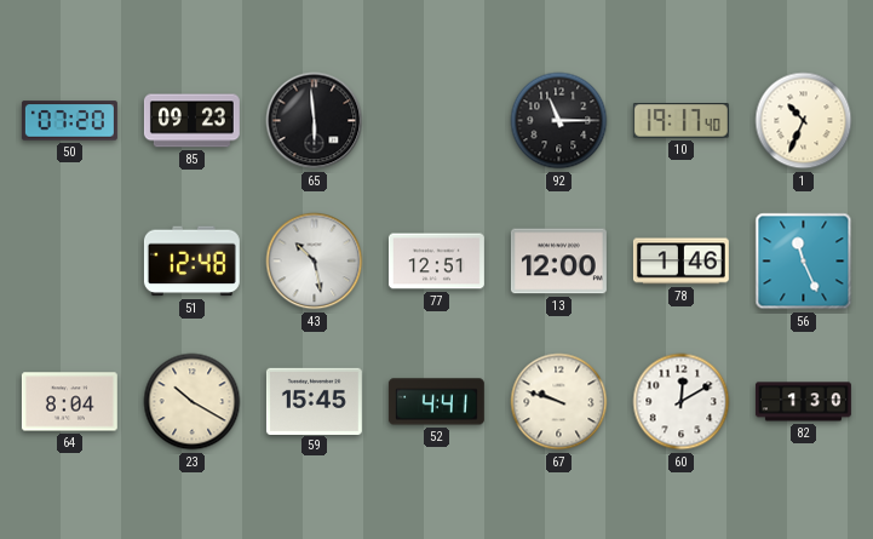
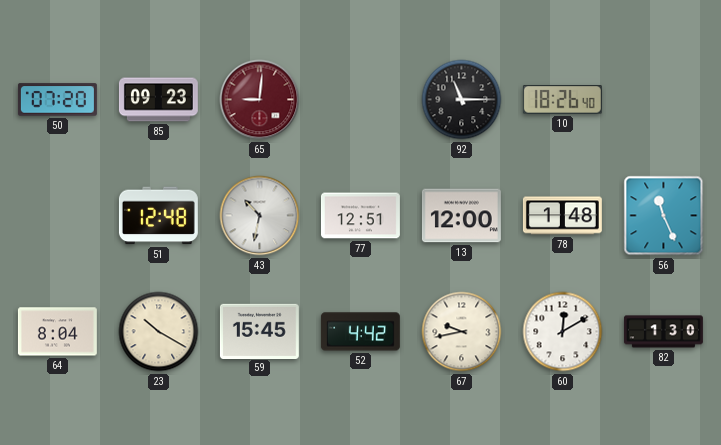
65: 5:59 -> 9:01 (260, 100)
65 dial: black -> burgundy (260, 100)
10: 19:17 -> 18:26 (562, 100)
1: 10:34 -> none (804, 121)
43: 10:28 -> 10:32 (260, 216)
78: 1:46 -> 1:48 (562, 216)
52: 4:41 -> 4:42 (360, 332)
67: 9:48 -> 9:43 (462, 332)
